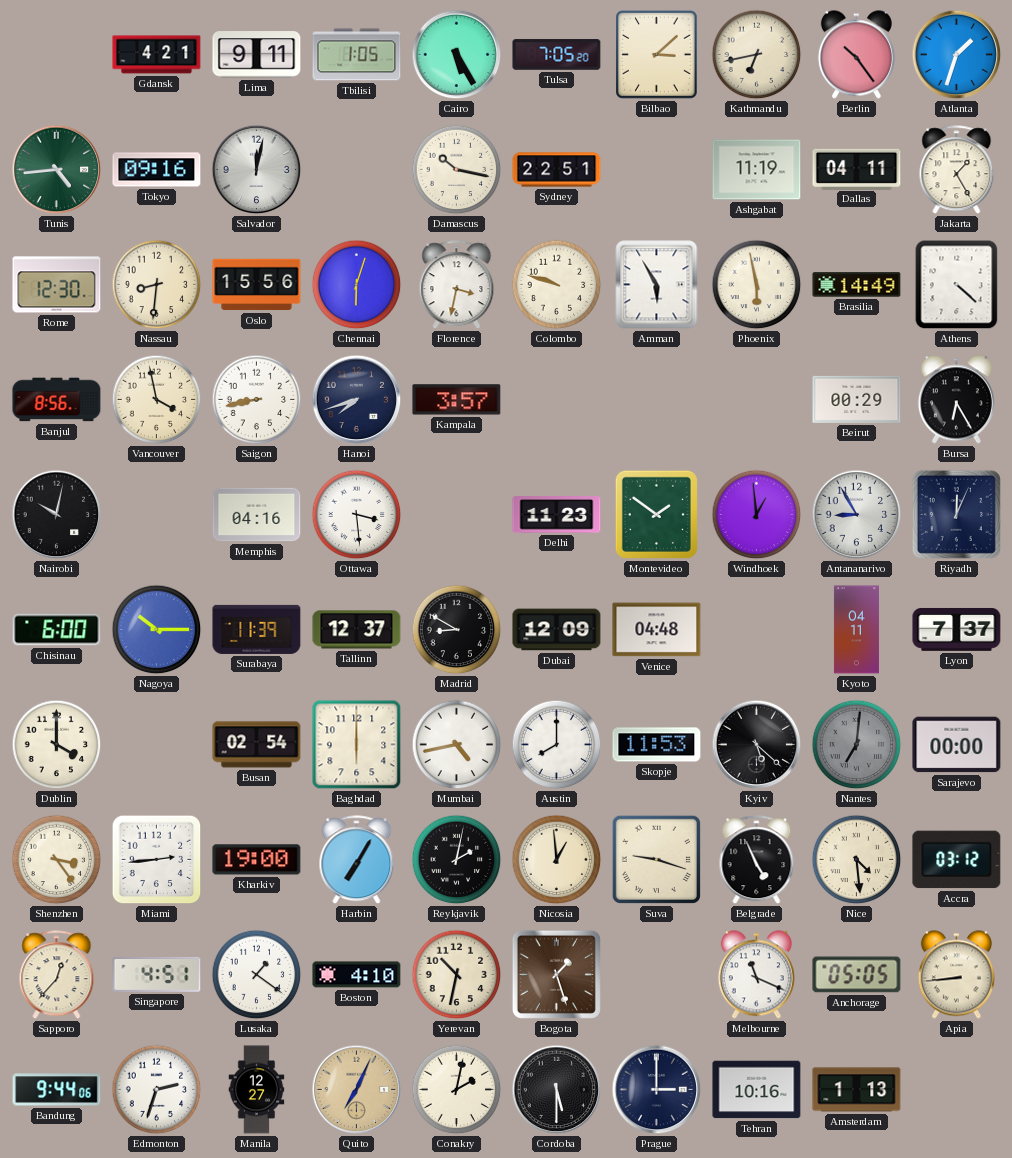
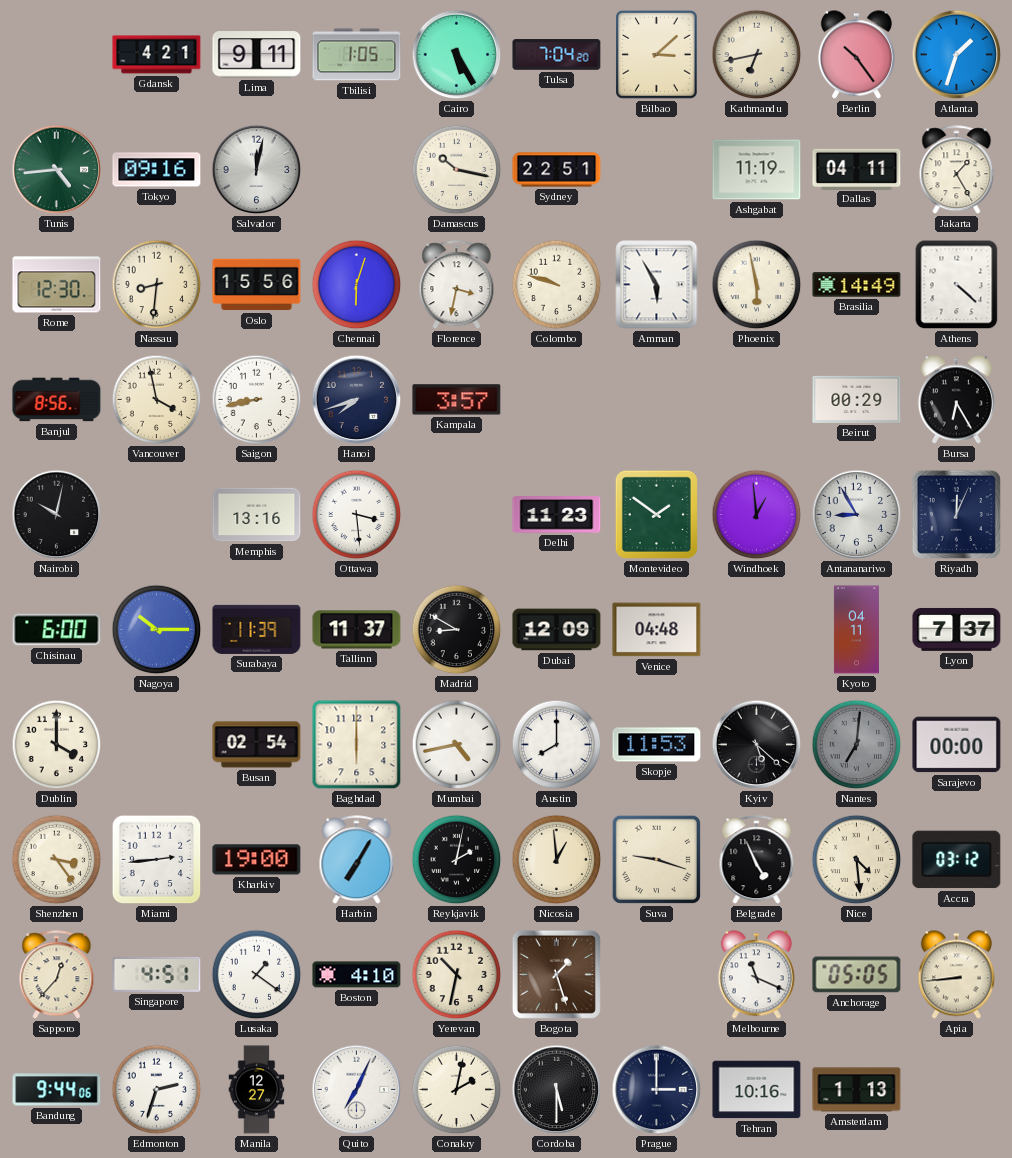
Tulsa: 7:05 -> 7:04 (557, 55)
Memphis: 04:16 -> 13:16 (257, 515)
Tallinn: 12:37 -> 11:37 (357, 630)
Quito dial: champagne -> white (357, 1090)
